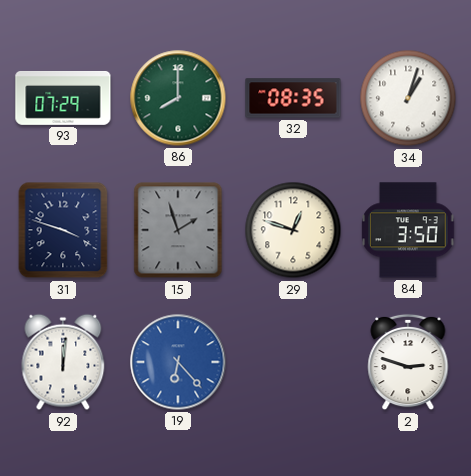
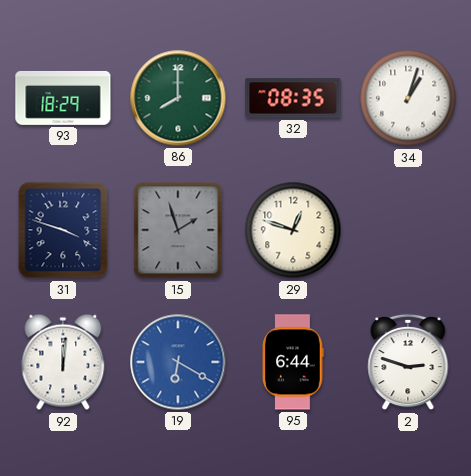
93: 07:29 -> 18:29 (63, 98)
84: 3:50 -> none (408, 230)
19: 6:23 -> 6:20 (178, 362)
95: none -> 6:44 (293, 362)
